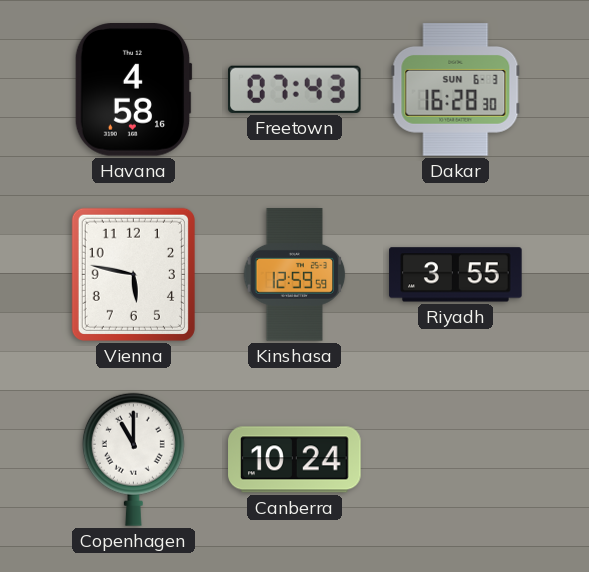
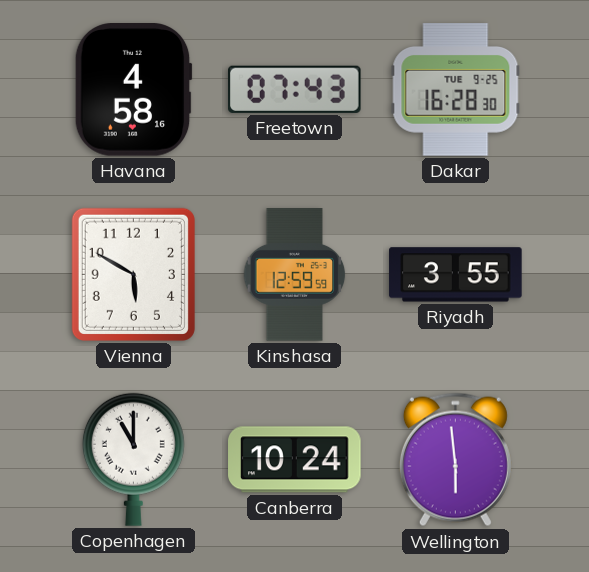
Dakar date: SUN 6-3 -> TUE 9-25 (456, 90)
Vienna: 5:47 -> 5:50 (133, 274)
Wellington: none -> 5:59 (455, 460)
